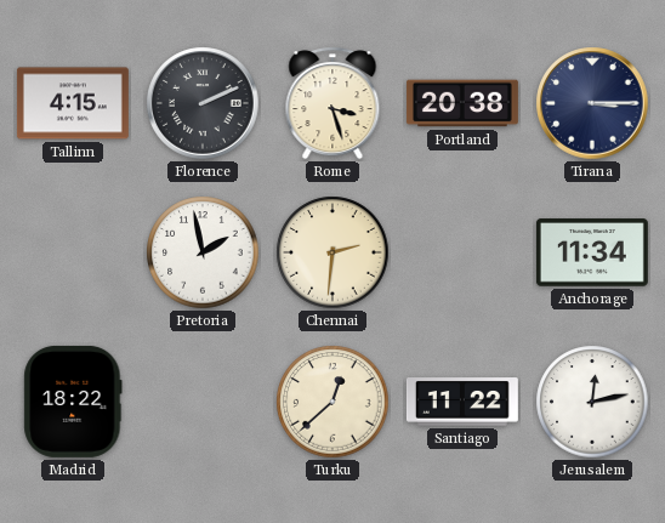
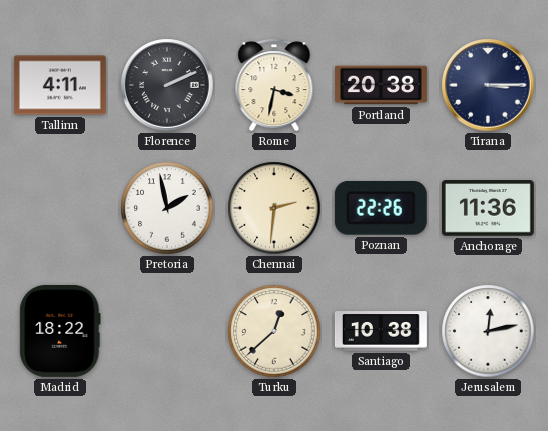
Tallinn: 4:15 -> 4:11 (60, 85)
Rome: 3:27 -> 3:32 (274, 85)
Poznan: none -> 22:26 (381, 208)
Anchorage: 11:34 -> 11:36 (488, 208)
Santiago: 11:22 -> 10:38 (381, 331)
